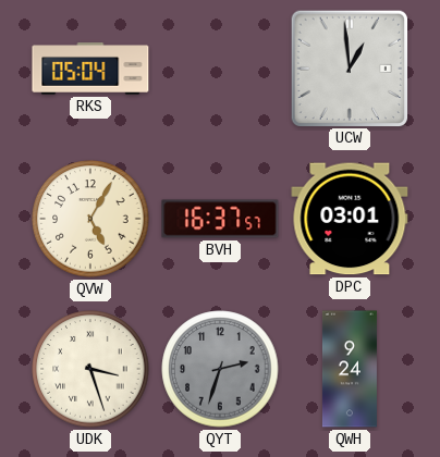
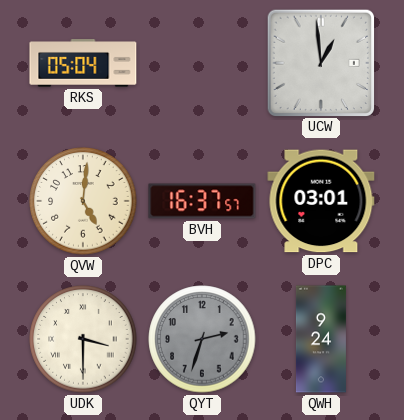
QVW: 5:05 -> 5:01 (83, 201)
UDK: 3:27 -> 3:30 (83, 339)
